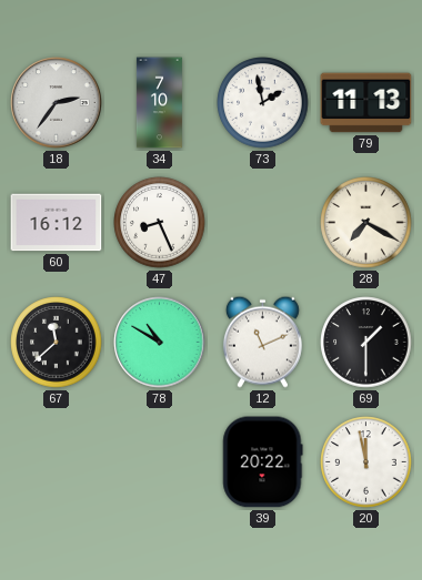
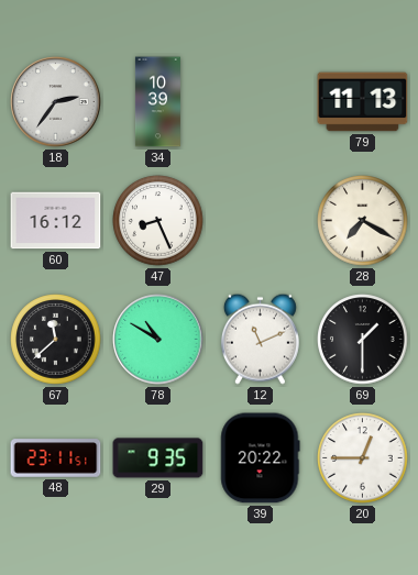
34: 7:10 -> 10:39 (157, 102)
73: 1:58 -> none (263, 103)
48: none -> 23:11 (56, 458)
29: none -> 9:35 (158, 458)
20: 11:58 -> 12:45 (363, 458)
